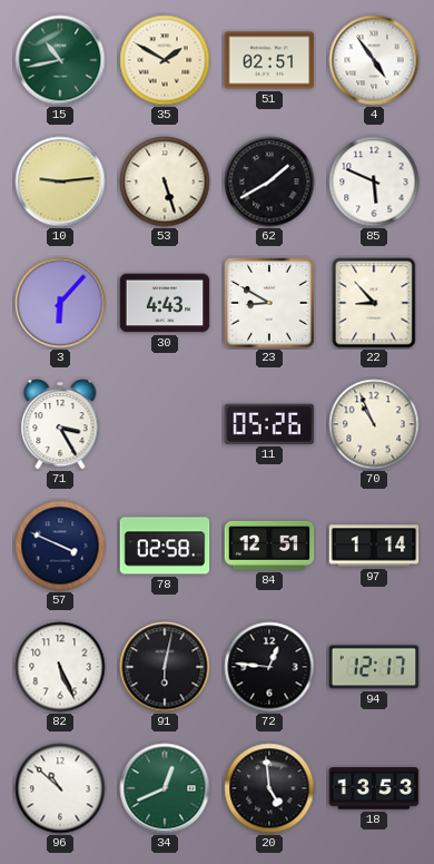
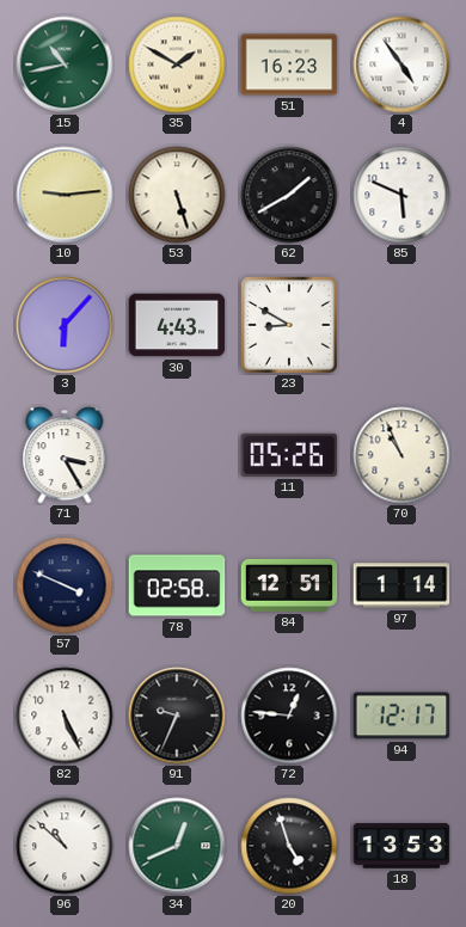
51: 02:51 -> 16:23 (289, 65)
22: 8:53 -> none (374, 303)
91: 6:02 -> 9:34 (177, 716)
20: 4:59 -> 4:57 (289, 846)
